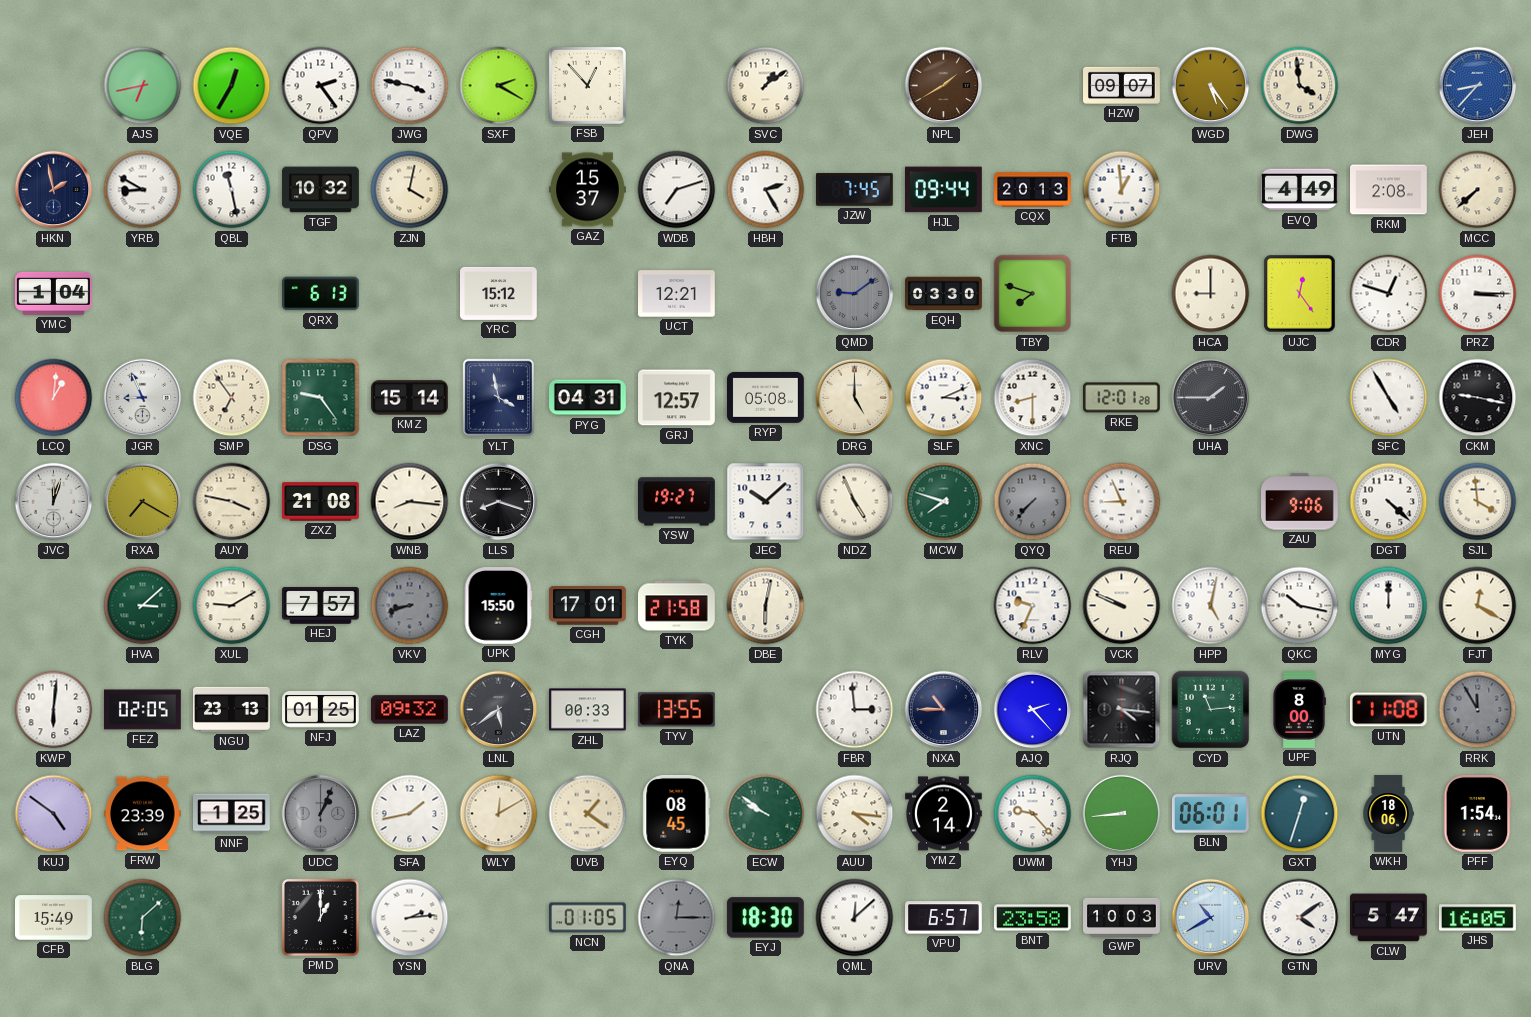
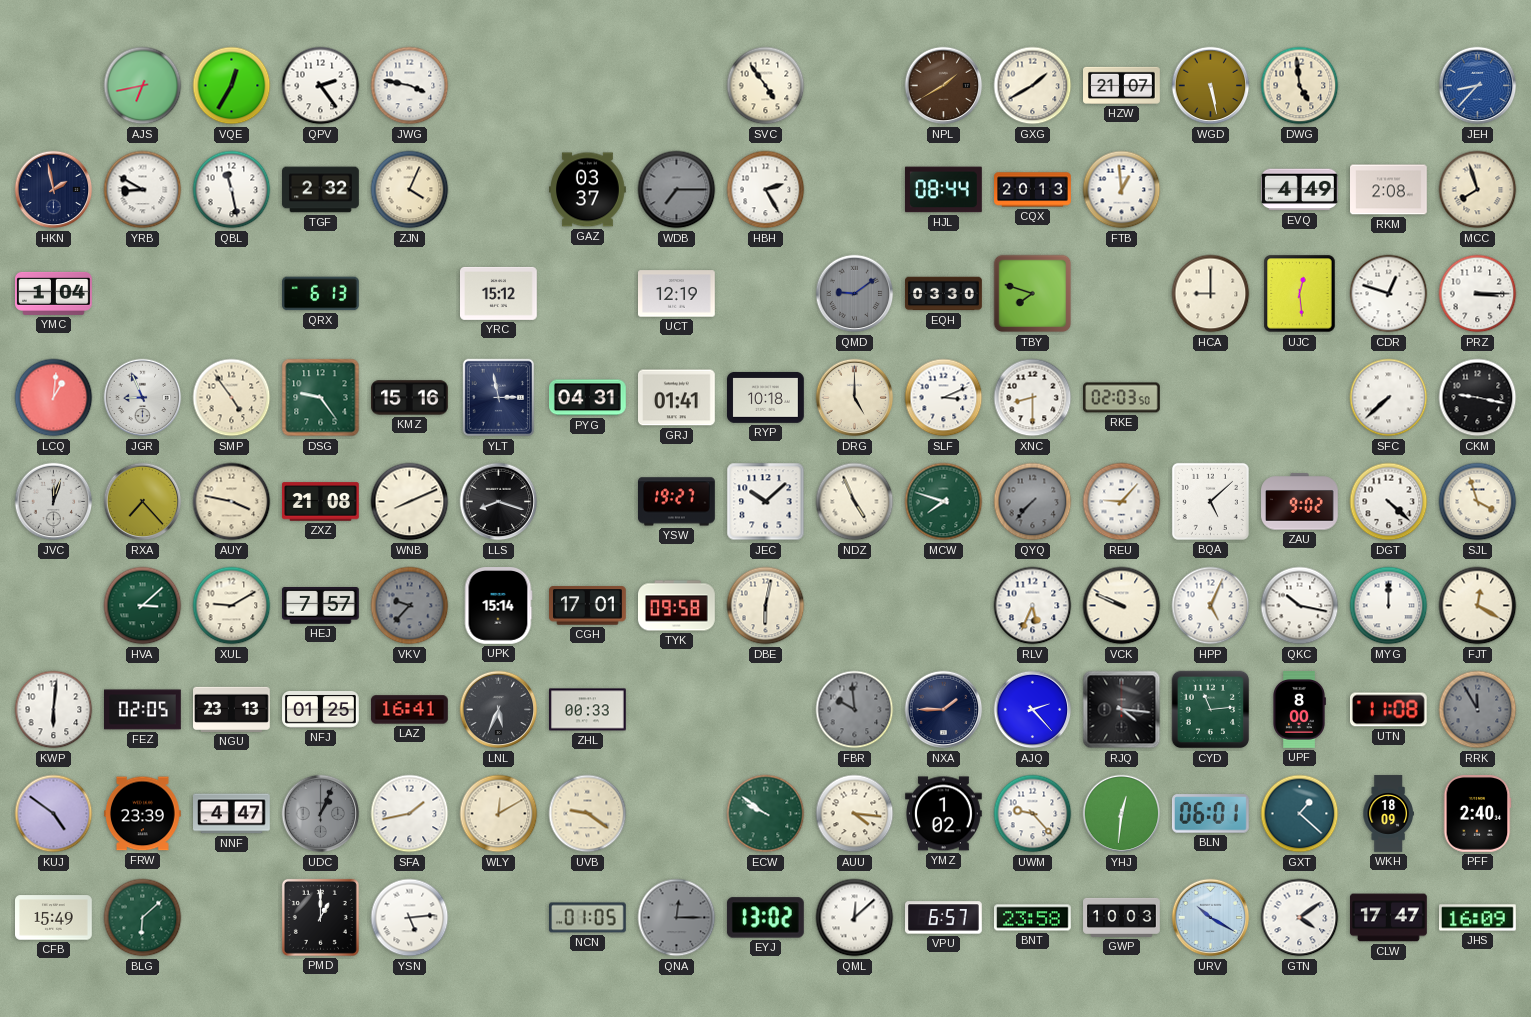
SXF: 2:20 -> none (499, 86)
FSB: 12:53 -> none (587, 85)
SVC: 1:09 -> 4:54 (766, 86)
GXG: none -> 1:40 (1033, 86)
HZW: 09:07 -> 21:07 (1122, 85)
WGD: 5:24 -> 5:28 (1211, 86)
DWG: 3:59 -> 4:59 (1300, 86)
TGF: 10:32 -> 2:32 (321, 190)
ZJN: 4:02 -> 4:04 (410, 190)
GAZ: 15:37 -> 03:37 (588, 190)
WDB: 7:12 -> 7:15 (677, 190)
WDB dial: white -> grey (677, 190)
JZW: 7:45 -> none (855, 190)
HJL: 09:44 -> 08:44 (944, 190)
MCC: 7:38 -> 7:57 (1478, 190)
UCT: 12:21 -> 12:19 (677, 294)
UJC: 12:24 -> 12:29 (1300, 294)
SMP: 6:54 -> 4:54 (232, 398)
KMZ: 15:14 -> 15:16 (410, 398)
YLT: 3:58 -> 2:58 (499, 398)
GRJ: 12:57 -> 01:41 (677, 398)
RYP: 05:08 -> 10:18 (766, 398)
RKE: 12:01 -> 02:03 (1122, 398)
UHA: 1:45 -> none (1211, 398)
SFC: 4:55 -> 7:38 (1389, 398)
RXA: 7:20 -> 7:23 (143, 502)
WNB: 8:16 -> 8:11 (410, 502)
REU: 8:56 -> 9:07 (1122, 502)
BQA: none -> 5:08 (1210, 501)
ZAU: 9:06 -> 9:02 (1300, 502)
SJL: 3:59 -> 3:57 (1478, 502)
VKV: 8:42 -> 9:37 (410, 606)
UPK: 15:50 -> 15:14 (498, 606)
TYK: 21:58 -> 09:58 (677, 606)
RLV: 9:34 -> 5:34 (1033, 606)
HPP: 5:02 -> 5:04 (1211, 606)
LAZ: 09:32 -> 16:41 (410, 710)
LNL: 5:39 -> 5:34 (499, 710)
TYV: 13:55 -> none (676, 710)
FBR: 2:59 -> 9:59 (855, 710)
FBR dial: white -> grey (855, 710)
NXA: 10:45 -> 1:45 (944, 710)
NNF: 1:25 -> 4:47 (232, 814)
UVB: 1:21 -> 9:21 (588, 814)
EYQ: 08:45 -> none (677, 814)
YMZ: 2:14 -> 1:02 (944, 814)
YHJ: 8:44 -> 12:31 (1122, 814)
GXT: 12:33 -> 1:22 (1300, 814)
WKH: 18:06 -> 18:09 (1388, 814)
PFF: 1:54 -> 2:40 (1477, 814)
YSN: 2:14 -> 5:14 (410, 918)
EYJ: 18:30 -> 13:02 (765, 918)
URV: 10:40 -> 10:20 (1211, 918)
CLW: 5:47 -> 17:47 (1389, 918)
JHS: 16:05 -> 16:09 (1478, 918)
